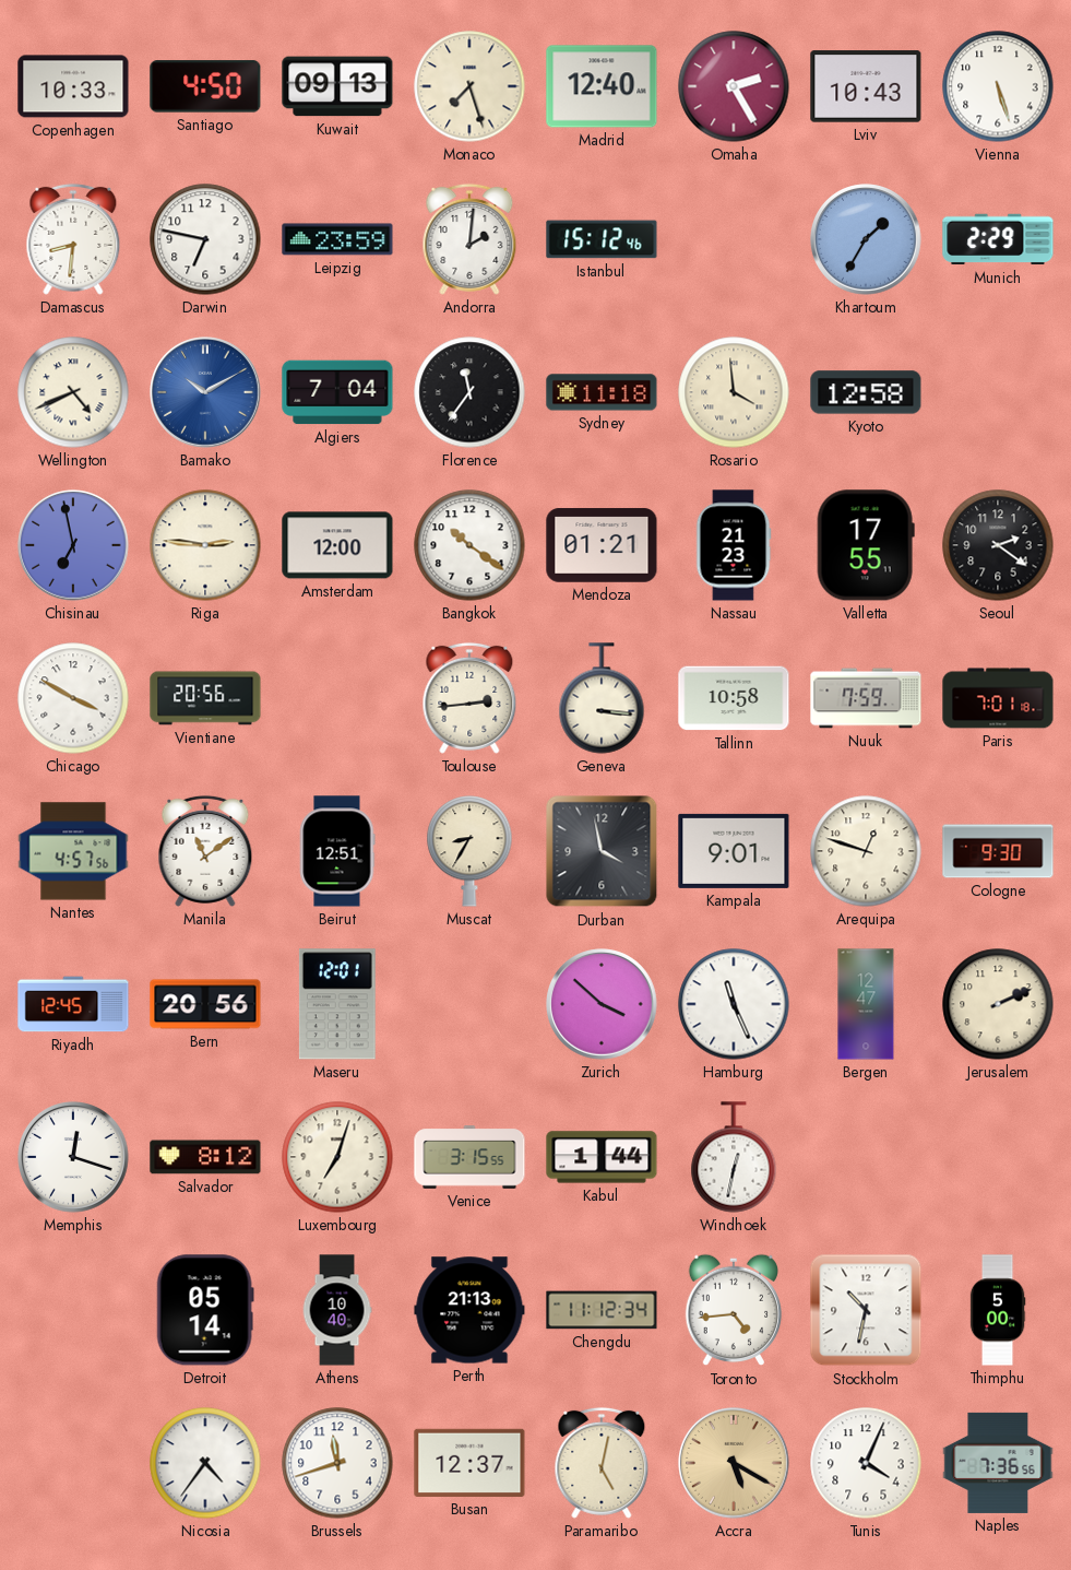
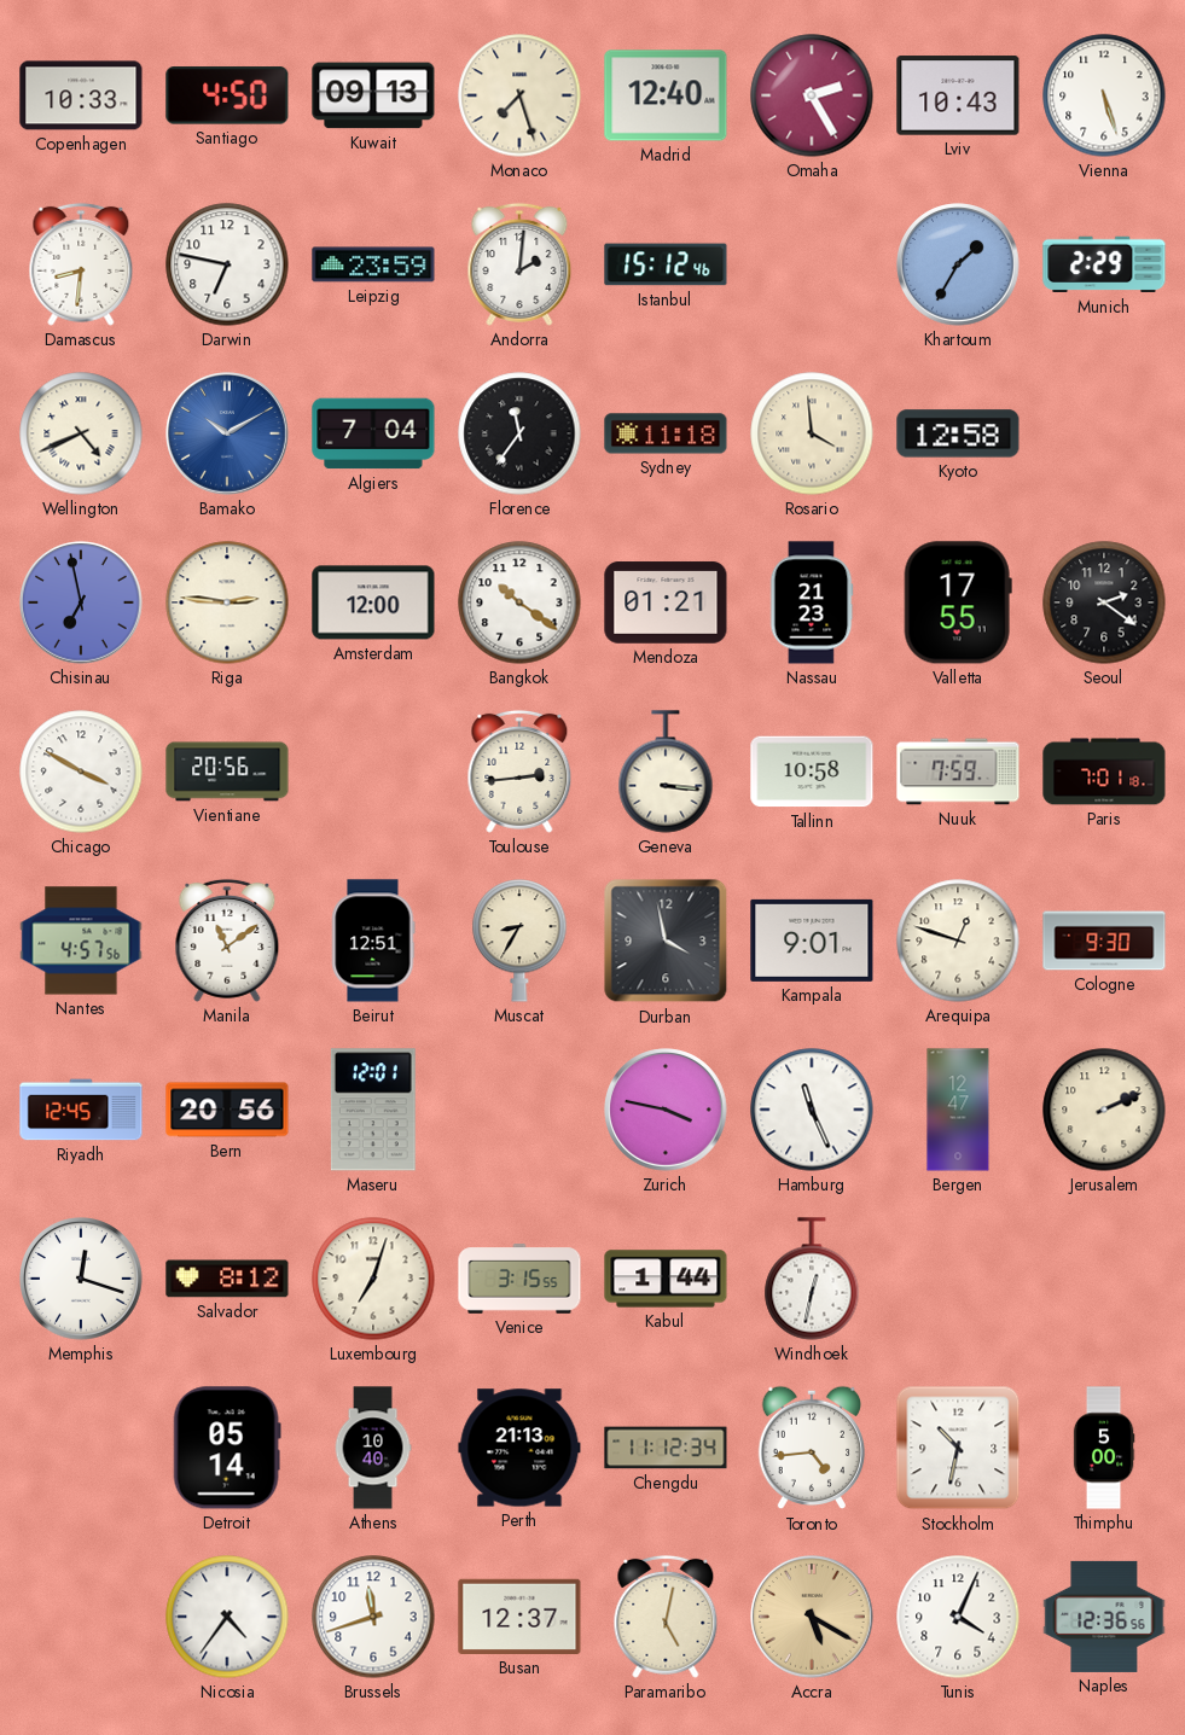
Zurich: 3:52 -> 3:47 (666, 1110)
Naples: 7:36 -> 12:36 (1104, 1617)
